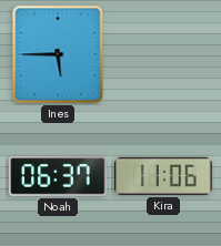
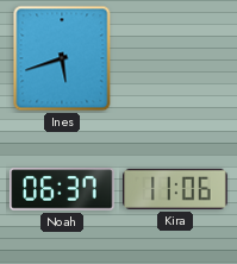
Ines: 5:45 -> 5:42 (62, 58)
